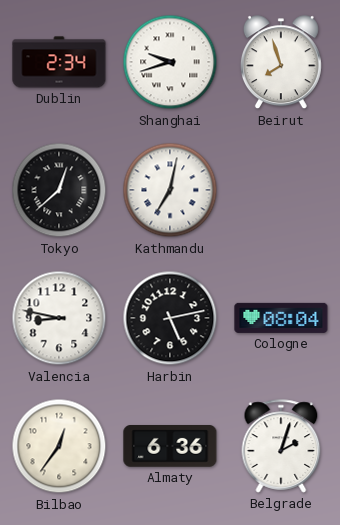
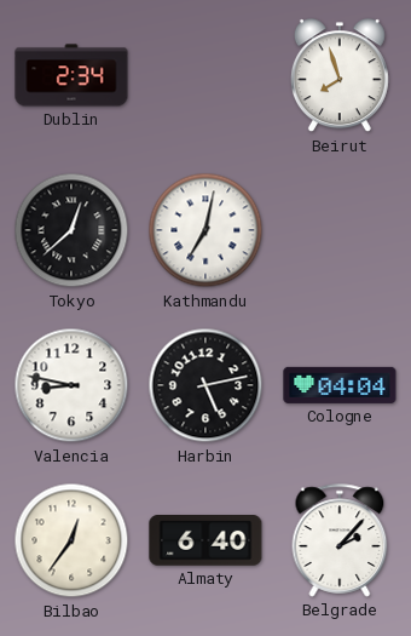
Shanghai: 9:42 -> none (170, 62)
Cologne: 08:04 -> 04:04 (340, 385)
Almaty: 6:36 -> 6:40 (205, 542)
Belgrade: 2:03 -> 2:07 (340, 540)
